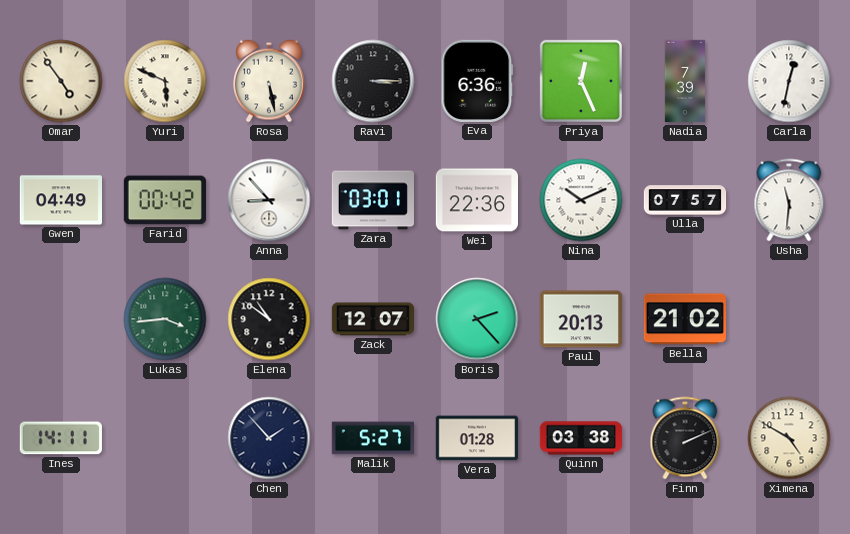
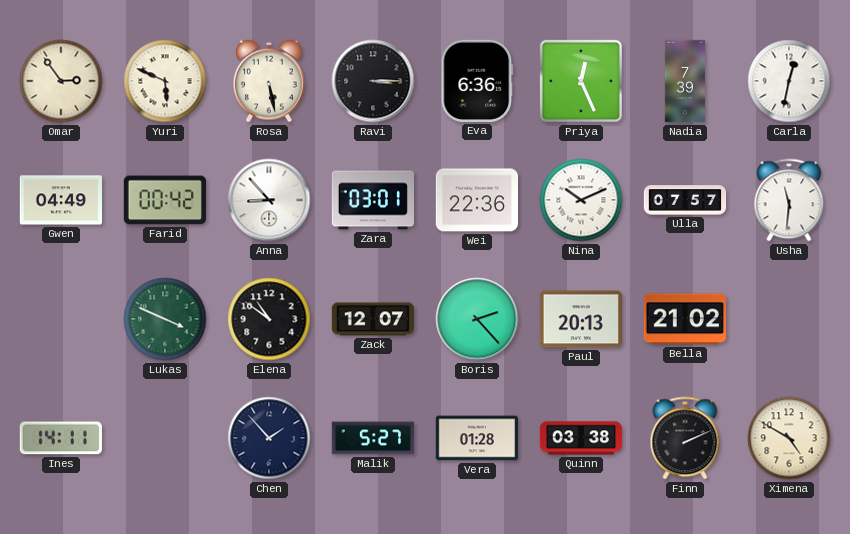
Omar: 4:54 -> 2:54 (61, 81)
Lukas: 3:44 -> 3:49 (165, 319)
